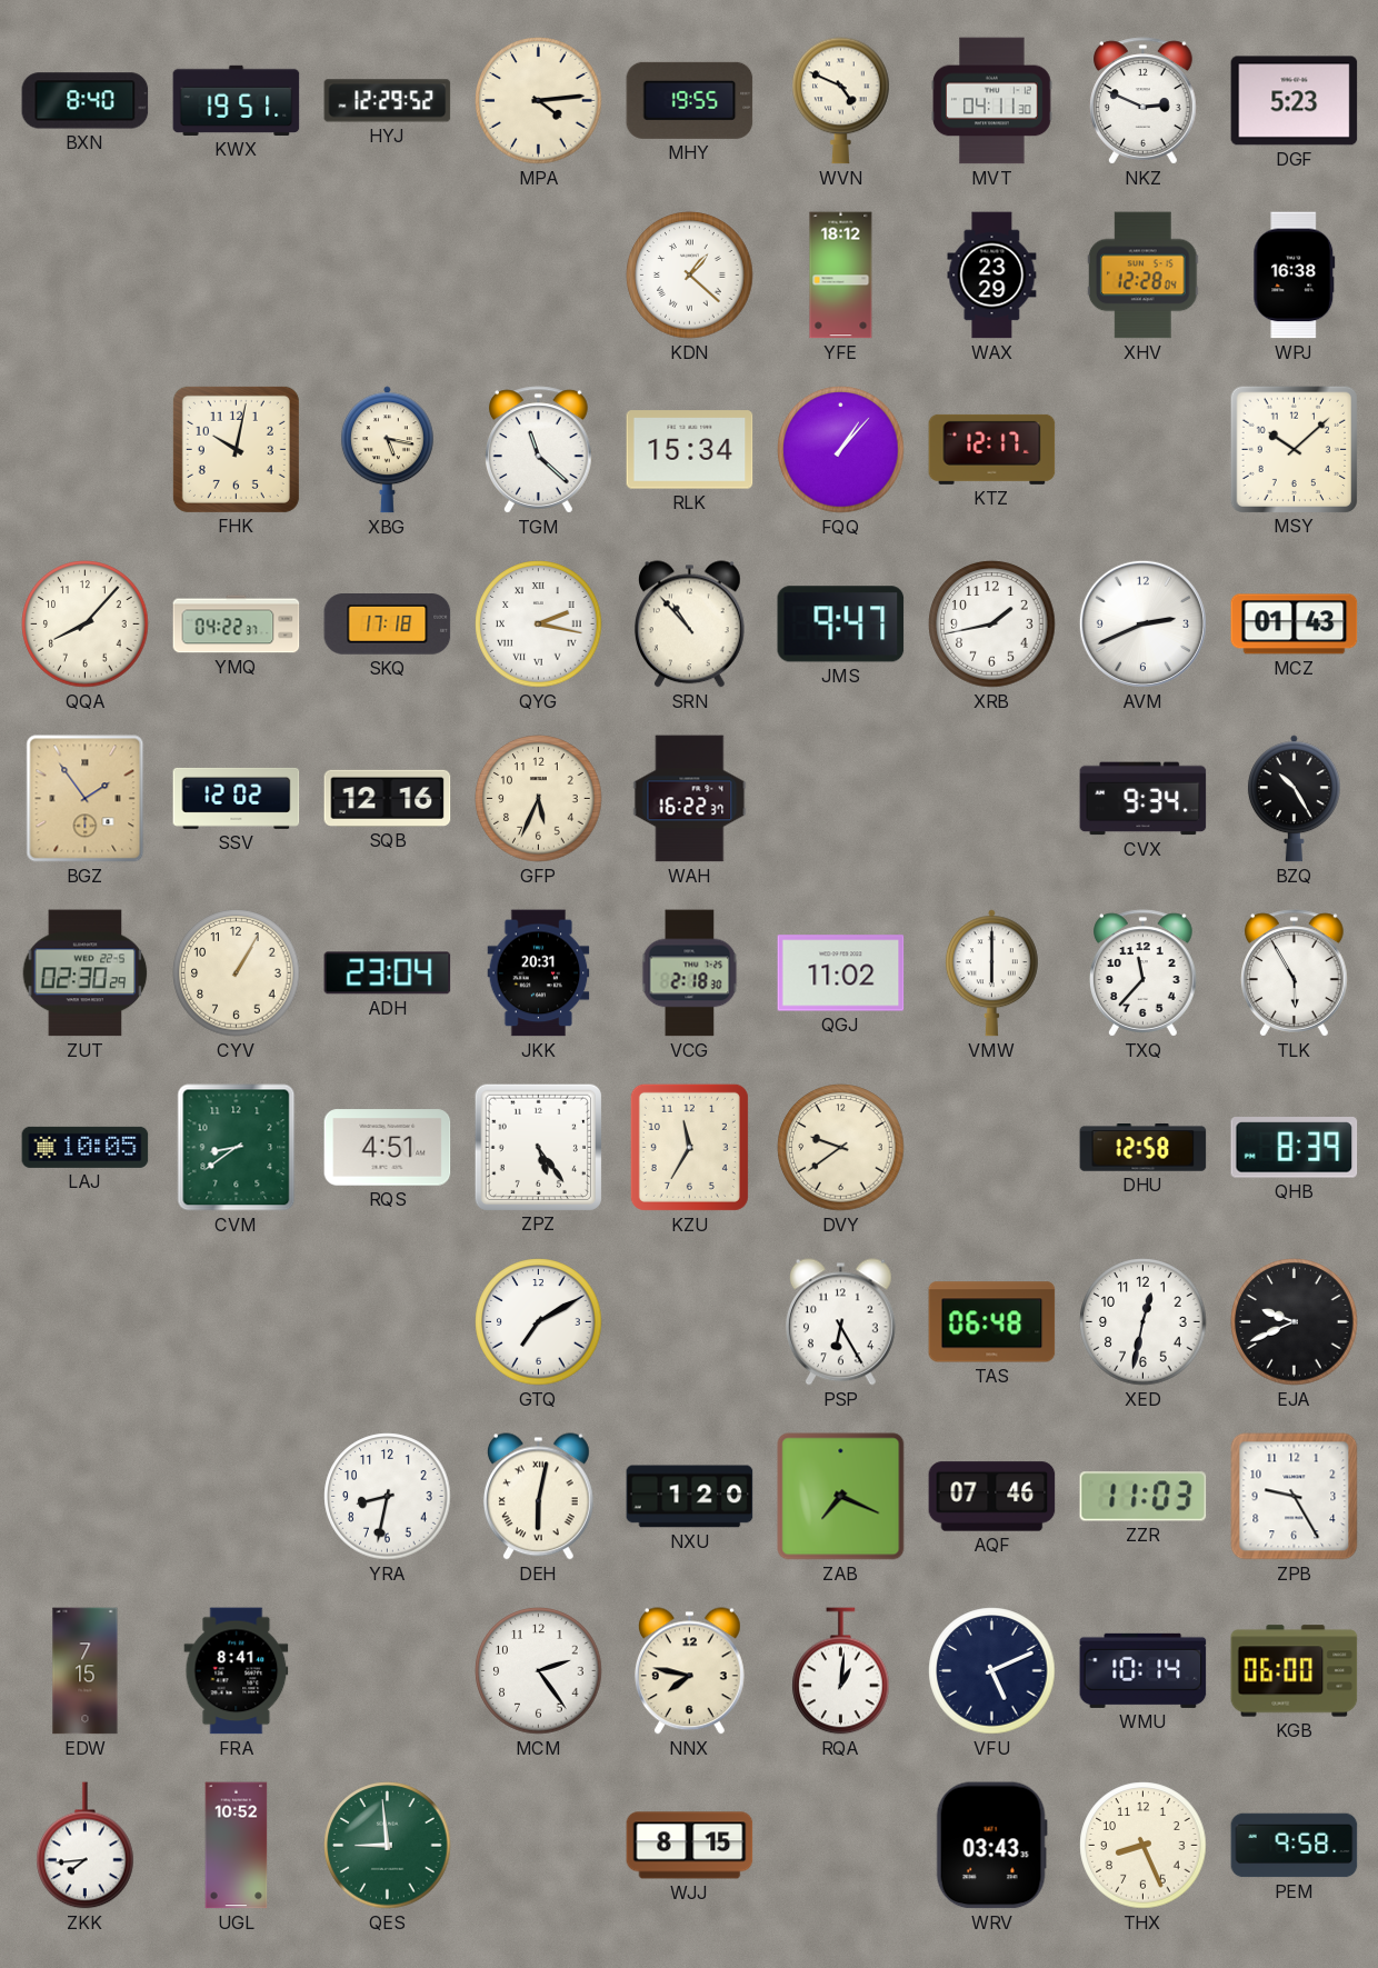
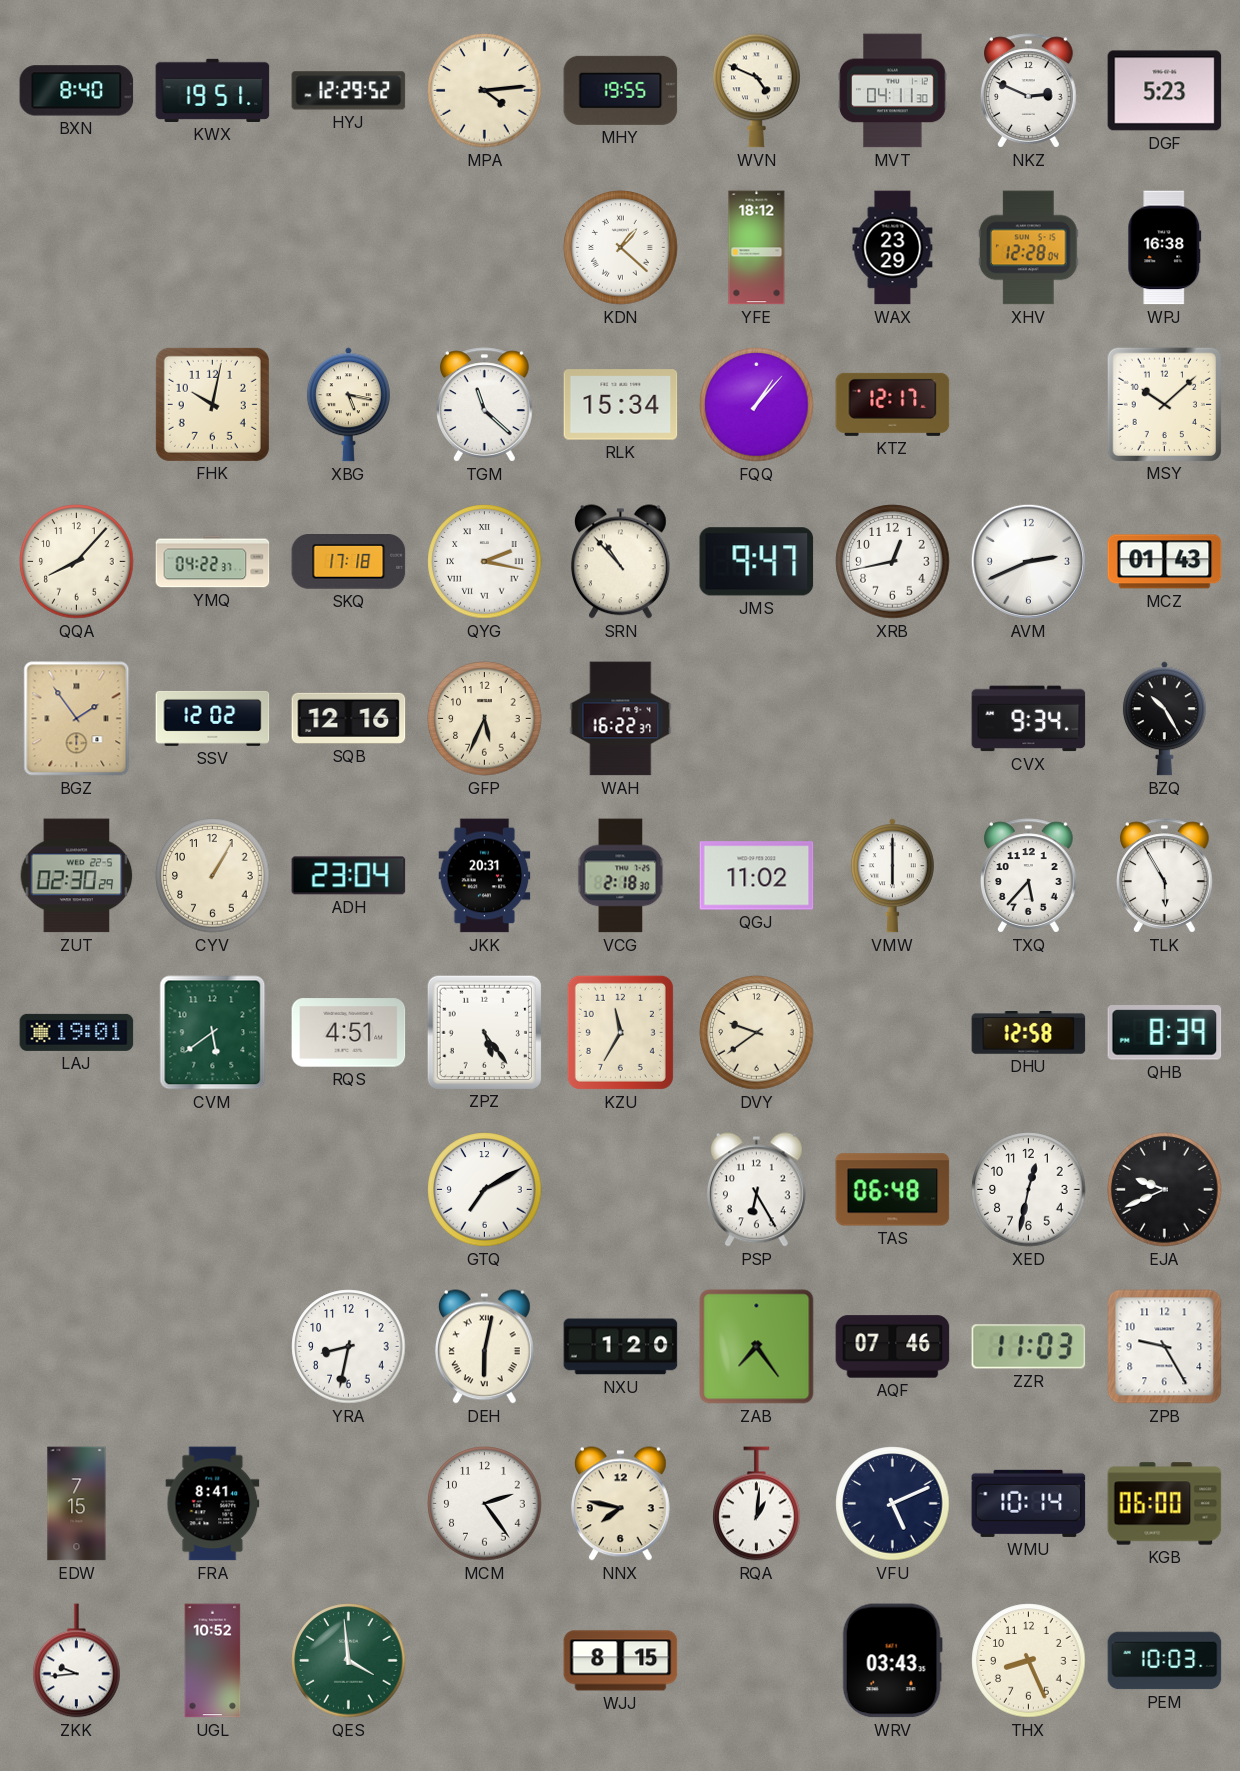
XRB: 1:43 -> 12:43 (893, 562)
TXQ: 11:37 -> 5:37 (1029, 876)
LAJ: 10:05 -> 19:01 (77, 1032)
CVM: 8:39 -> 5:39 (213, 1033)
ZAB: 7:19 -> 7:24 (757, 1347)
ZKK: 7:44 -> 9:44 (77, 1661)
QES: 8:59 -> 3:59 (349, 1661)
PEM: 9:58 -> 10:03 (1165, 1661)
